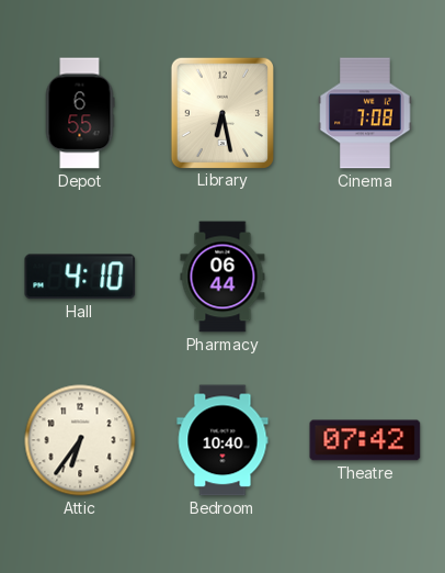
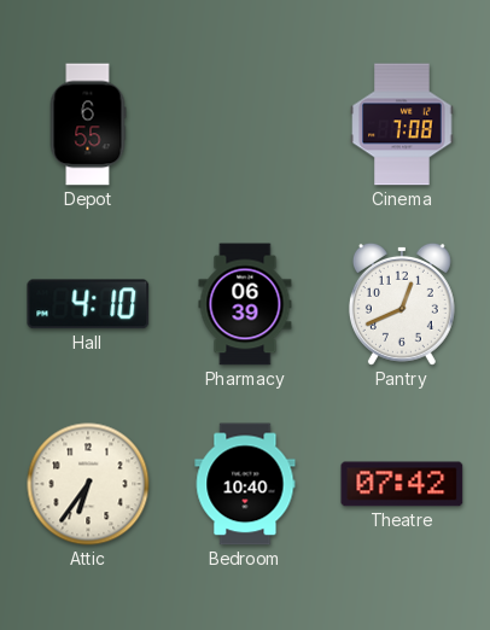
Library: 6:28 -> none (221, 112)
Pharmacy: 06:44 -> 06:39 (245, 304)
Pantry: none -> 12:41 (402, 304)
